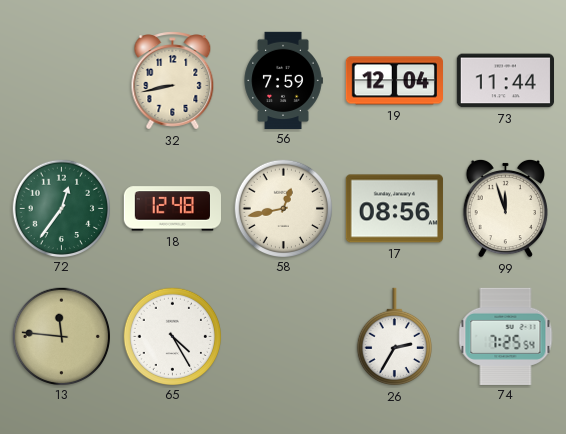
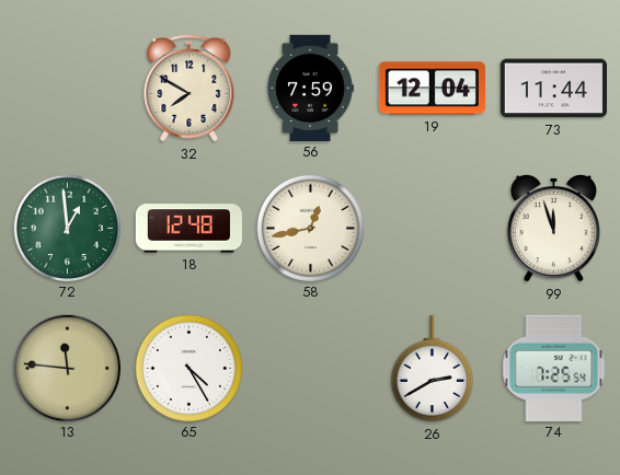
32: 8:43 -> 7:50 (190, 89)
72: 12:36 -> 12:59 (67, 228)
17: 08:56 -> none (394, 209)
26: 2:35 -> 2:40 (432, 369)
